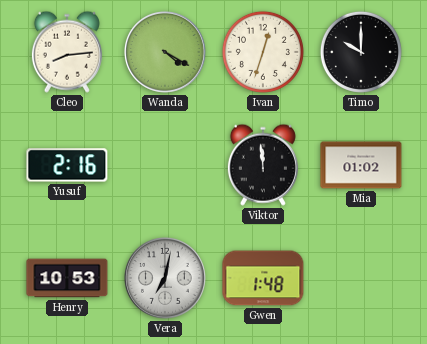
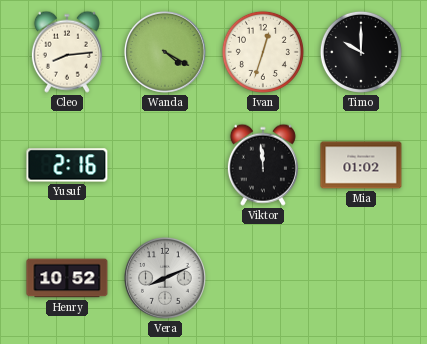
Henry: 10:53 -> 10:52 (67, 278)
Vera: 7:02 -> 8:11 (165, 278)
Gwen: 1:48 -> none (263, 278)
